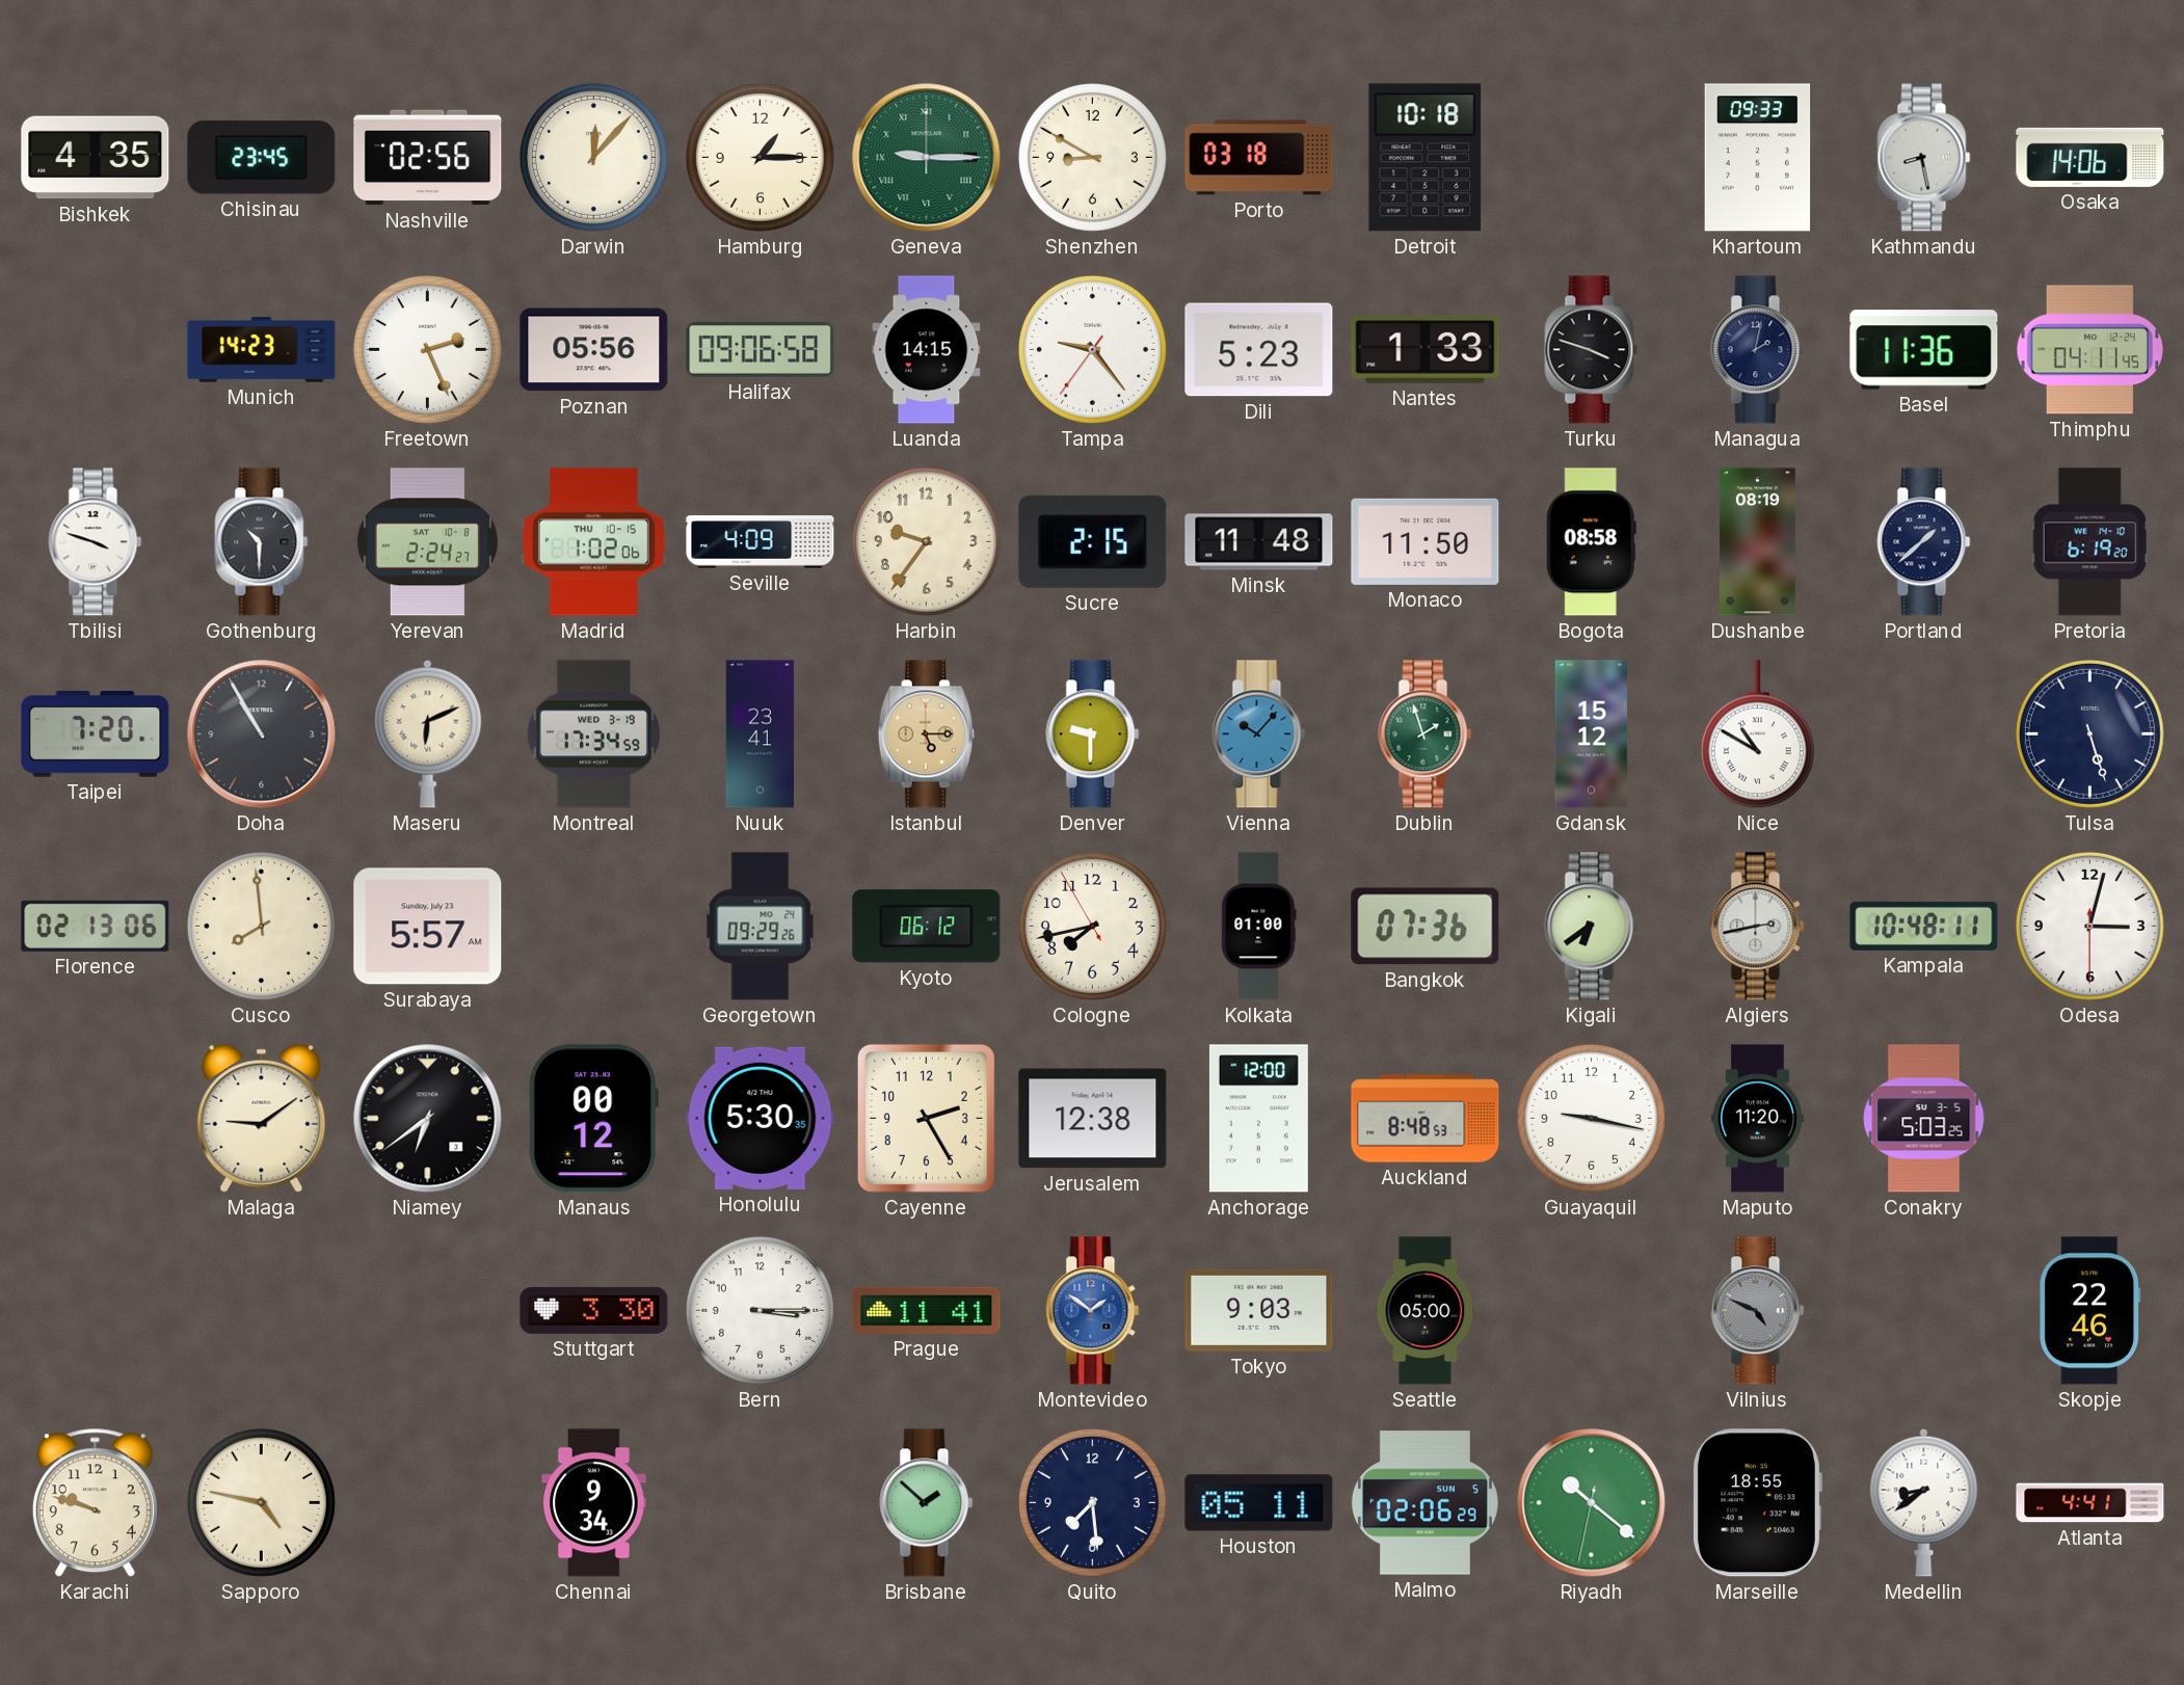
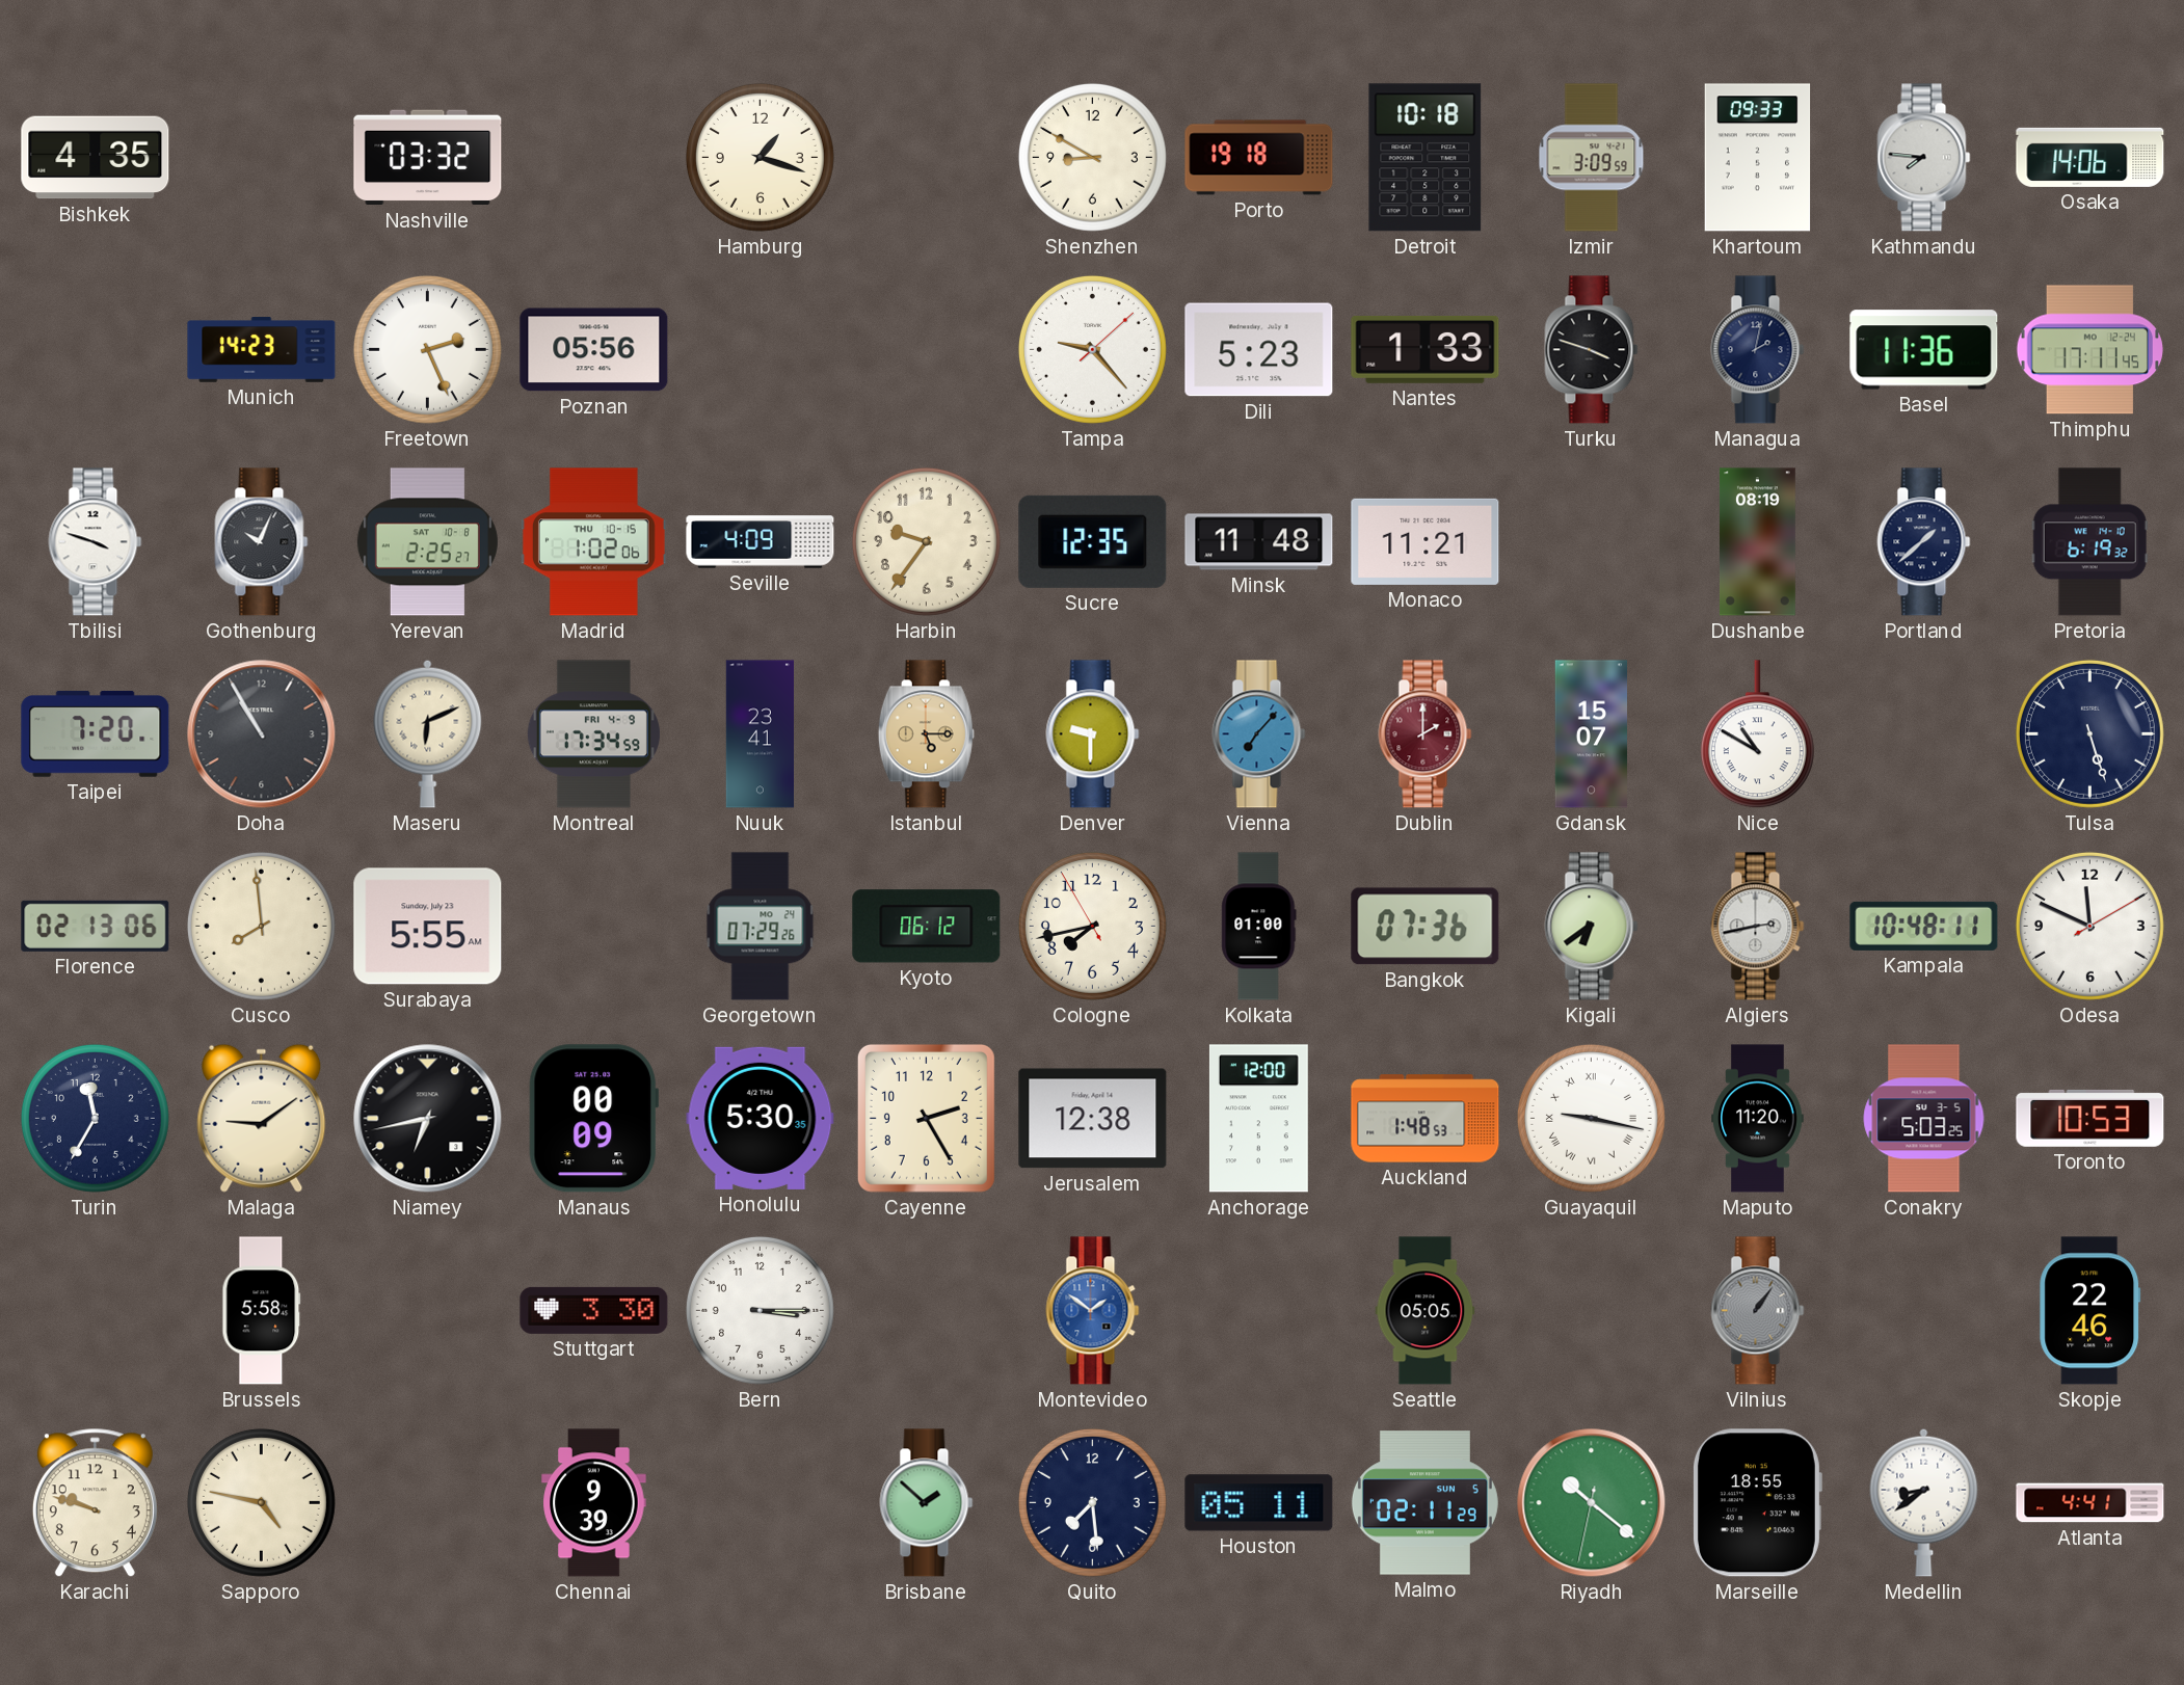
Chisinau: 23:45 -> none (262, 158)
Nashville: 02:56 -> 03:32 (428, 158)
Darwin: 12:07 -> none (593, 157)
Hamburg: 1:15 -> 1:18 (760, 157)
Geneva: 9:15 -> none (927, 158)
Porto: 03:18 -> 19:18 (1259, 158)
Izmir: none -> 3:09 (1592, 158)
Kathmandu: 8:28 -> 7:46 (1924, 158)
Halifax: 09:06 -> none (761, 350)
Luanda: 14:15 -> none (927, 350)
Tampa: 9:23:36 -> 9:23:08 (1092, 349)
Thimphu: 04:11 -> 17:11 (2089, 350)
Gothenburg: 10:30 -> 10:04 (262, 542)
Yerevan: 2:24 -> 2:25 (427, 542)
Sucre: 2:15 -> 12:35 (1093, 541)
Monaco: 11:50 -> 11:21 (1426, 541)
Bogota: 08:58 -> none (1591, 542)
Pretoria: 6:19:20 -> 6:19:32 (2089, 542)
Montreal date: WED 3-19 -> FRI 4-9 (593, 734)
Vienna: 10:07 -> 7:07 (1259, 734)
Dublin: 1:57 -> 2:00 (1426, 734)
Dublin dial: green -> burgundy (1426, 734)
Gdansk: 15:12 -> 15:07 (1592, 734)
Surabaya: 5:57 -> 5:55 (428, 927)
Georgetown: 09:29 -> 07:29 (761, 927)
Odesa: 3:02 -> 11:49 (2089, 926)
Turin: none -> 11:35 (95, 1118)
Niamey: 6:39 -> 6:43 (428, 1119)
Manaus: 00:12 -> 00:09 (593, 1119)
Auckland: 8:48 -> 1:48 (1426, 1119)
Guayaquil numerals: Arabic -> Roman (1591, 1118)
Toronto: none -> 10:53 (2090, 1118)
Brussels: none -> 5:58 (262, 1311)
Prague: 11:41 -> none (927, 1310)
Tokyo: 9:03 -> none (1259, 1310)
Seattle: 05:00 -> 05:05 (1426, 1311)
Vilnius: 4:49 -> 1:06 (1758, 1311)
Chennai: 9:34 -> 9:39 (594, 1503)
Malmo: 02:06 -> 02:11 (1424, 1503)
